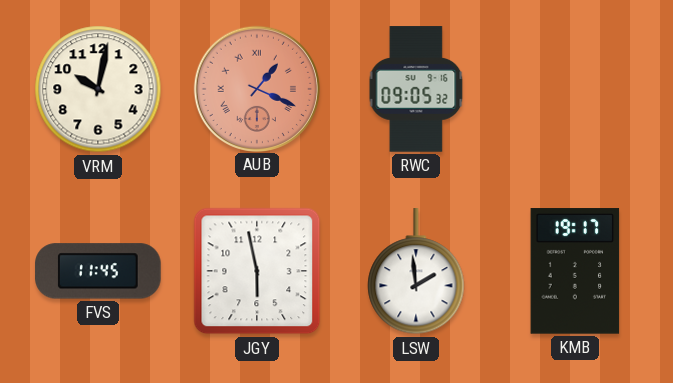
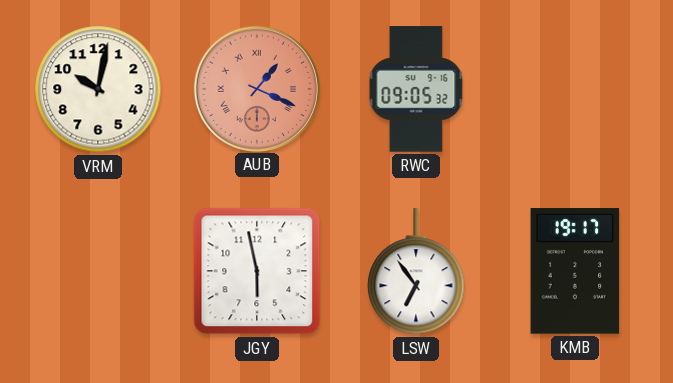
FVS: 11:45 -> none (98, 271)
LSW: 1:59 -> 6:54 (416, 272)
